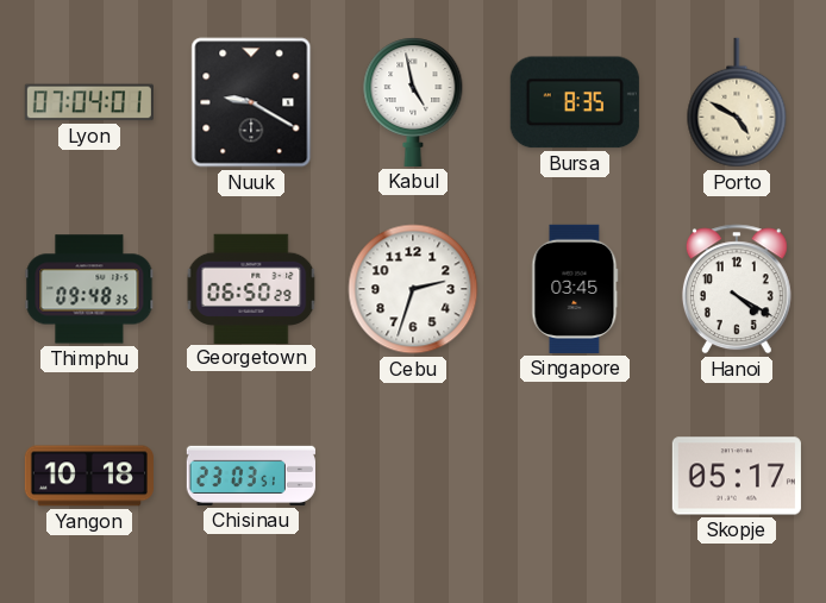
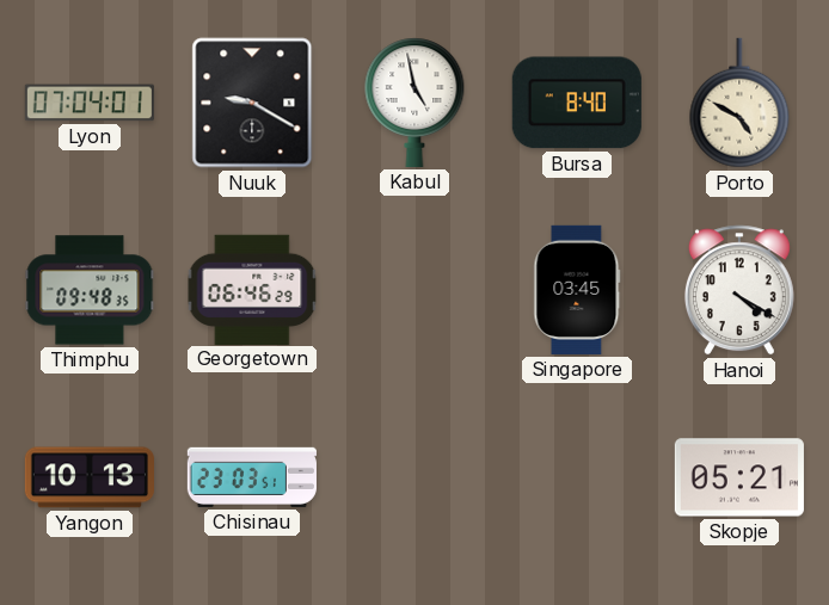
Bursa: 8:35 -> 8:40 (577, 103)
Georgetown: 06:50 -> 06:46 (252, 289)
Cebu: 2:33 -> none (413, 289)
Yangon: 10:18 -> 10:13 (90, 477)
Skopje: 05:17 -> 05:21 (739, 477)
